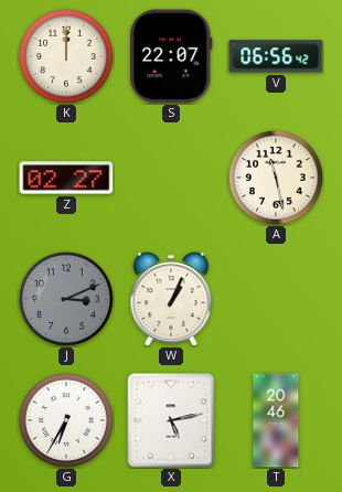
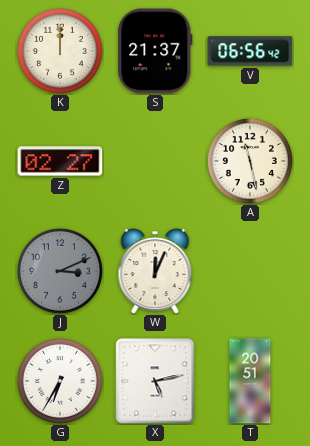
S: 22:07 -> 21:37 (155, 51)
W: 1:04 -> 12:04 (155, 271)
T: 20:46 -> 20:51 (250, 381)
